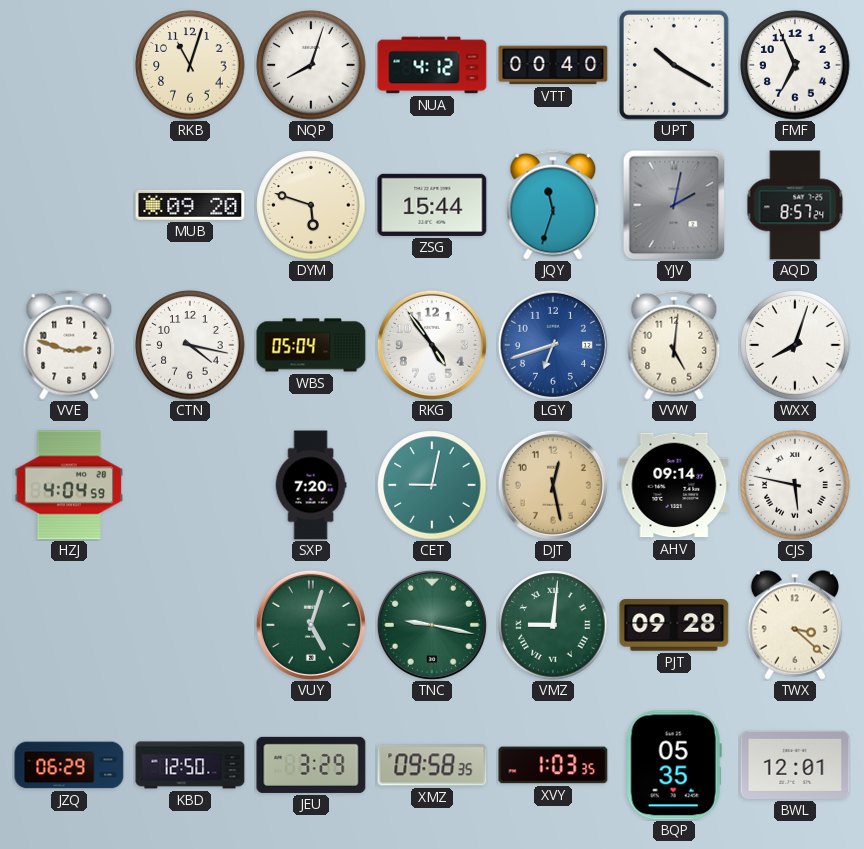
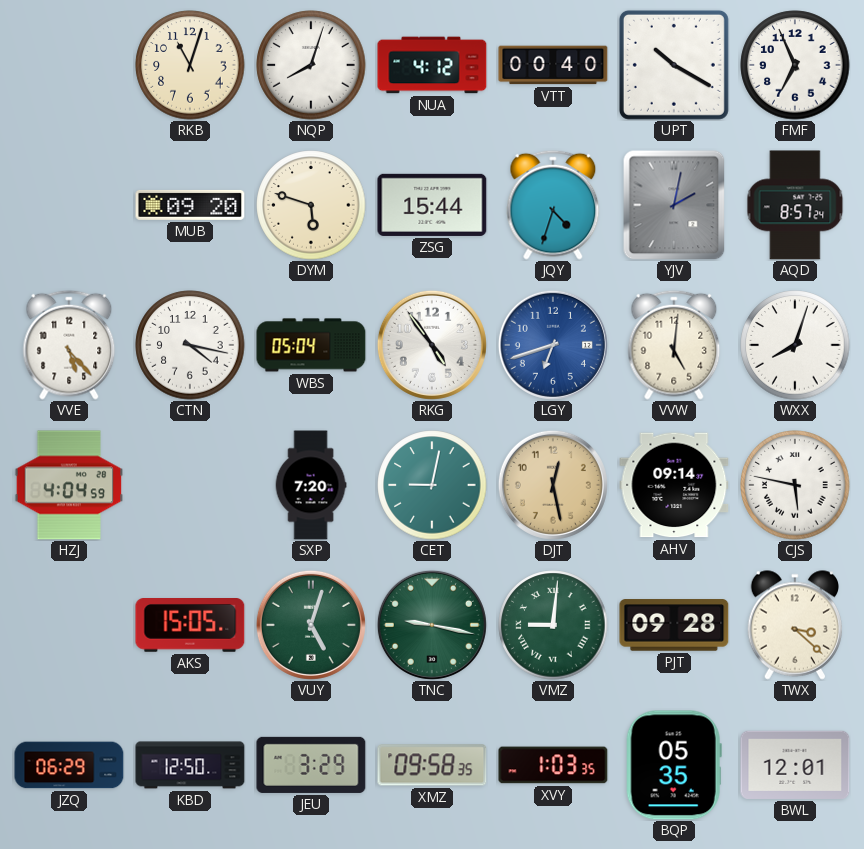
JQY: 11:33 -> 4:33 (553, 205)
VVE: 2:48 -> 5:23 (69, 345)
AKS: none -> 15:05 (190, 626)
